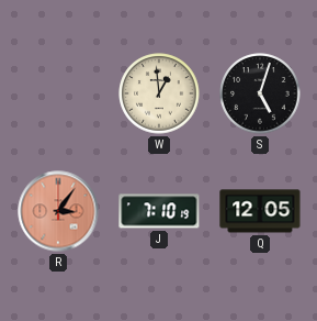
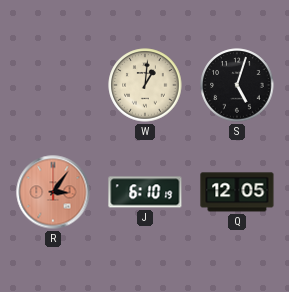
W: 12:59 -> 1:01 (145, 85)
J: 7:10 -> 6:10 (145, 192)
